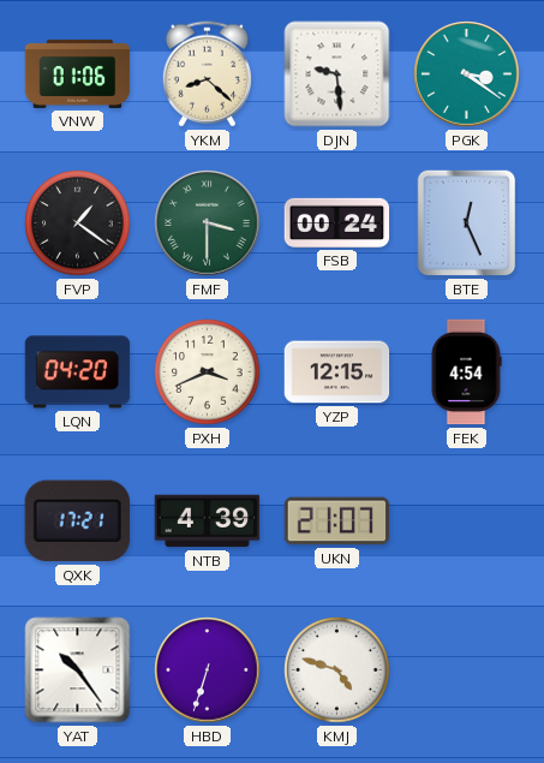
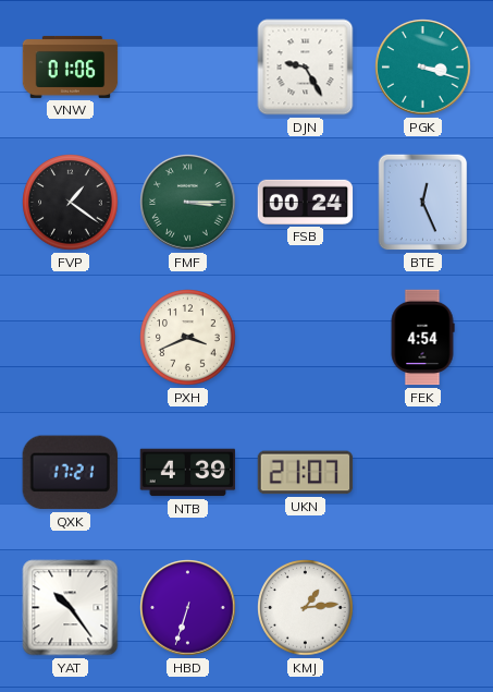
YKM: 8:22 -> none (207, 74)
DJN: 9:29 -> 9:25 (306, 68)
PGK: 3:21 -> 3:18 (423, 68)
FMF: 3:30 -> 3:15 (188, 203)
LQN: 04:20 -> none (78, 372)
YZP: 12:15 -> none (337, 372)
KMJ: 4:48 -> 1:14 (306, 608)
